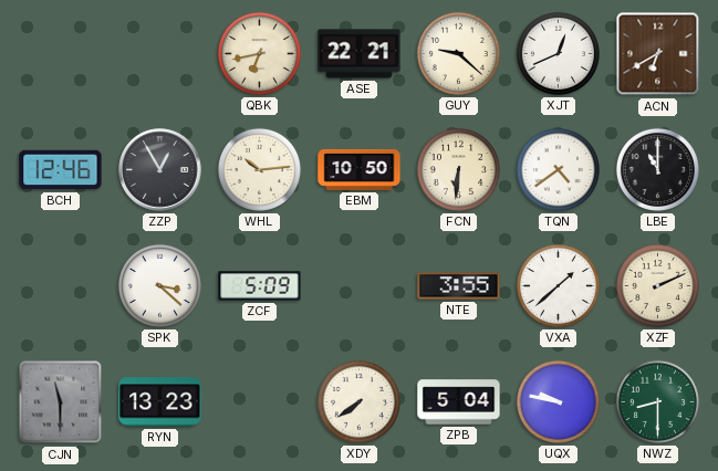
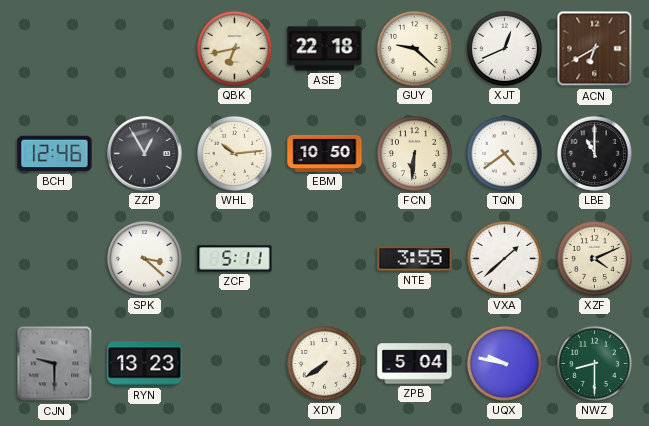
ASE: 22:21 -> 22:18 (325, 49)
ZCF: 5:09 -> 5:11 (235, 259)
XZF: 2:11 -> 4:11 (594, 258)
CJN: 11:30 -> 9:30 (55, 364)
